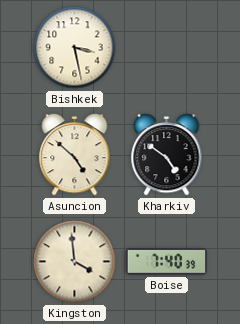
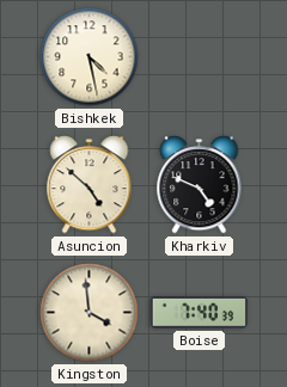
Bishkek: 3:28 -> 4:28 (90, 57)
Kharkiv: 4:51 -> 4:49 (200, 185)
